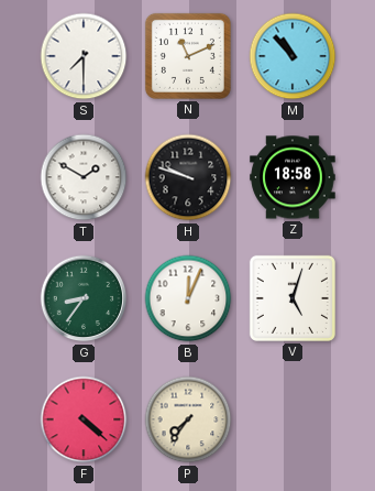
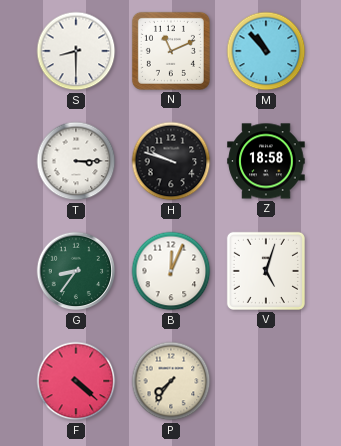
S: 7:30 -> 8:30 (76, 51)
T: 1:50 -> 3:15 (76, 161)
